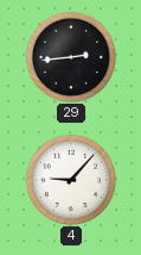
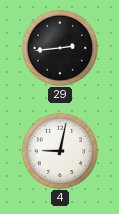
4: 9:07 -> 9:02 (59, 150)
